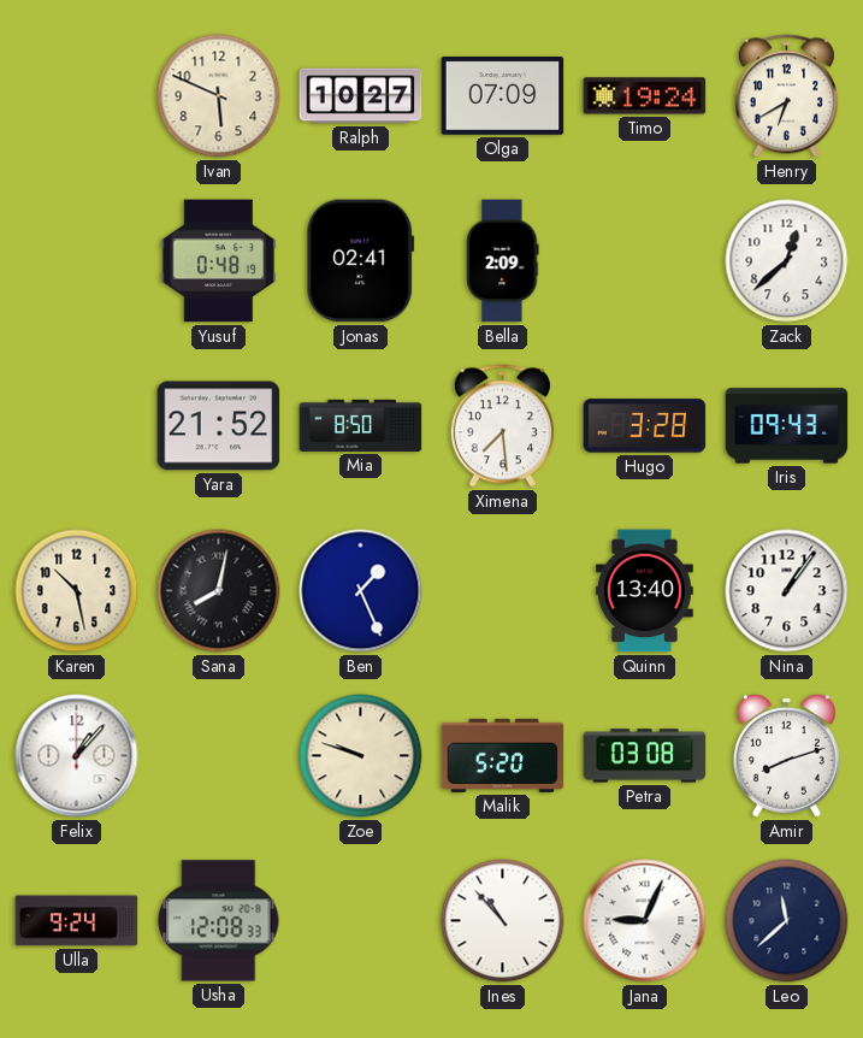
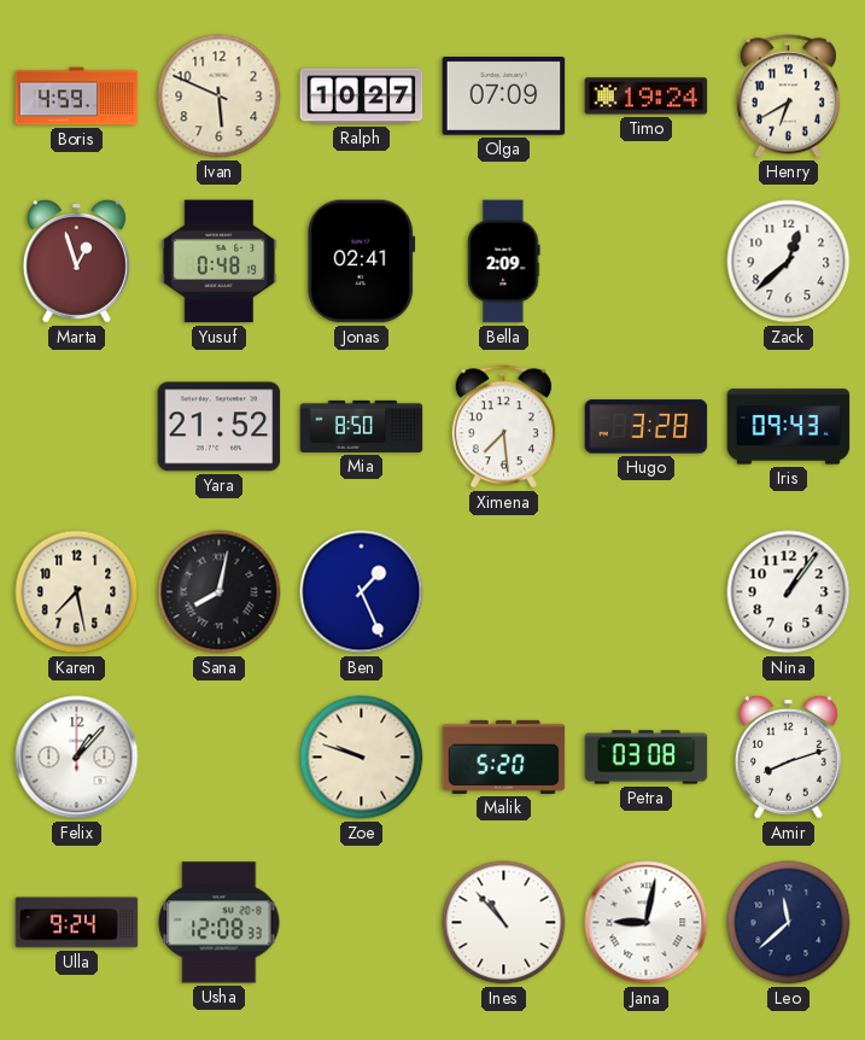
Boris: none -> 4:59 (77, 97)
Marta: none -> 12:57 (76, 261)
Karen: 10:28 -> 7:28 (77, 592)
Quinn: 13:40 -> none (644, 591)
Jana: 9:04 -> 9:02 (647, 923)
